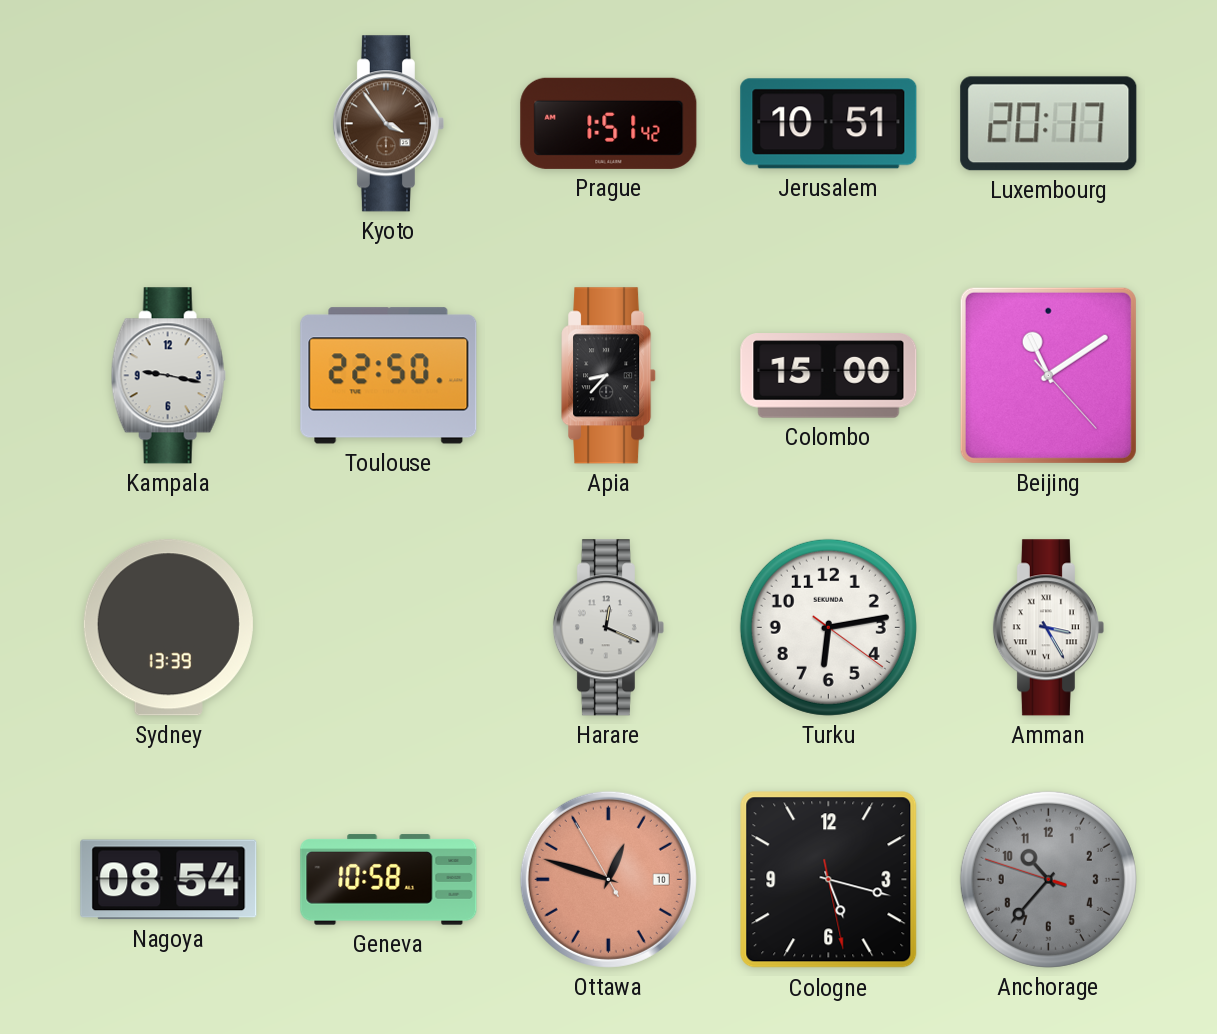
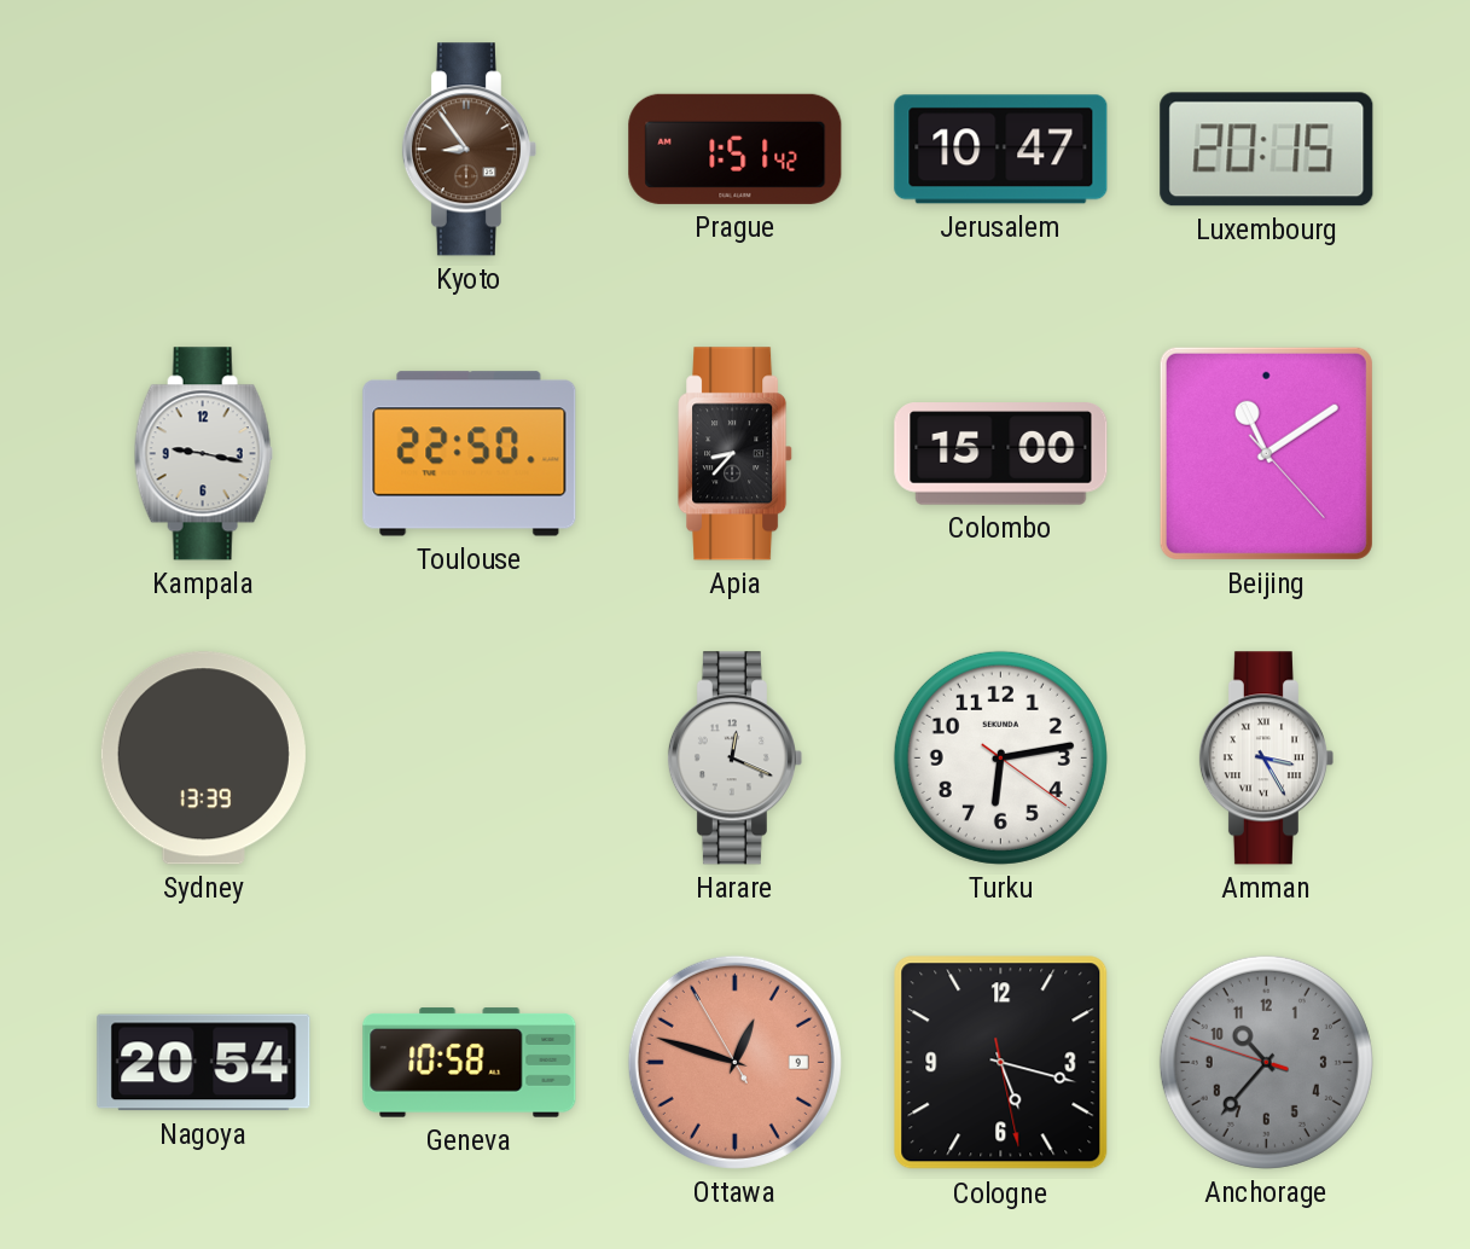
Kyoto: 3:54 -> 8:54 (469, 150)
Jerusalem: 10:51 -> 10:47 (1001, 150)
Luxembourg: 20:17 -> 20:15 (1267, 150)
Nagoya: 08:54 -> 20:54 (204, 1063)
Ottawa date: 10 -> 9 (734, 1062)
